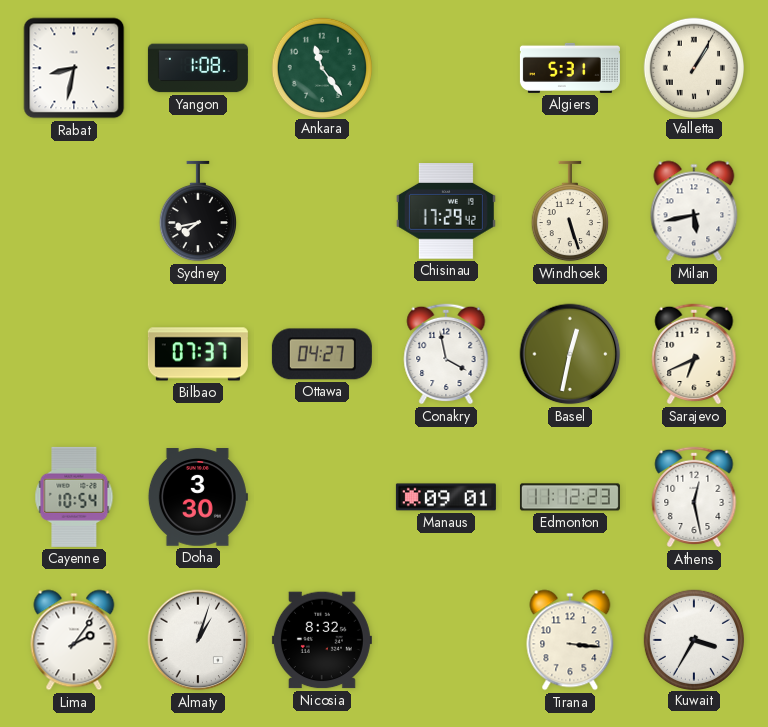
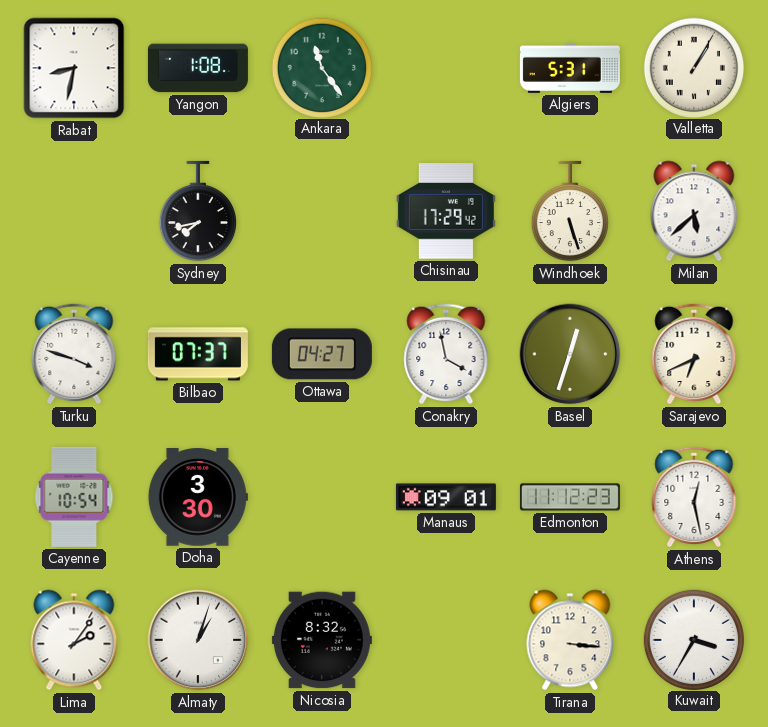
Milan: 5:43 -> 5:38 (694, 211)
Turku: none -> 3:48 (74, 354)
Basel: 12:32 -> 12:33 (570, 354)
